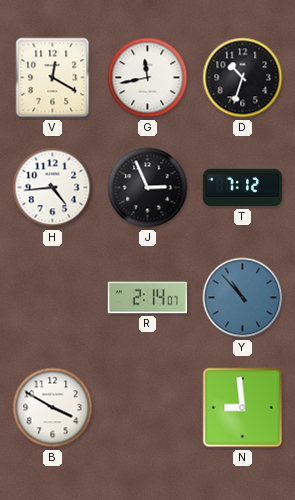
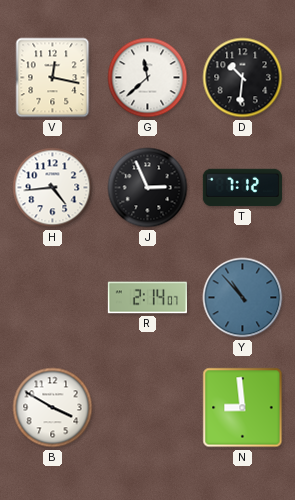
V: 12:20 -> 12:17 (53, 78)
G: 11:43 -> 11:38 (148, 78)
D: 10:33 -> 10:31 (243, 78)
